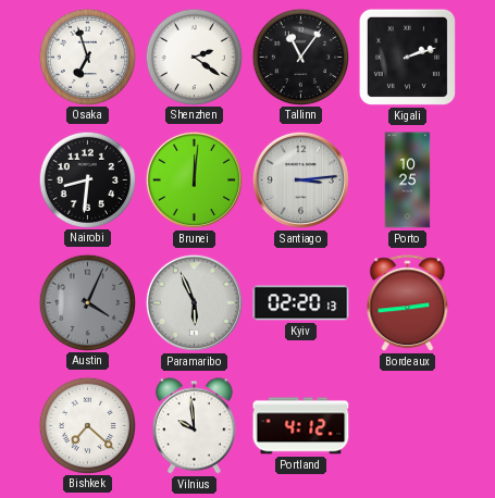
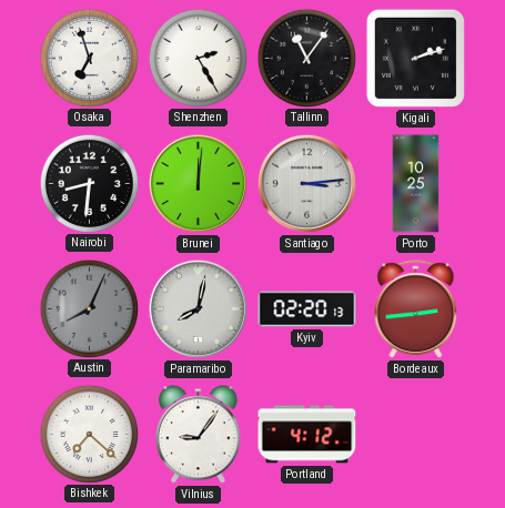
Shenzhen: 2:21 -> 2:25 (198, 58)
Austin: 4:04 -> 8:04 (89, 308)
Paramaribo: 5:56 -> 8:02 (198, 308)
Vilnius: 9:59 -> 9:06 (198, 435)
